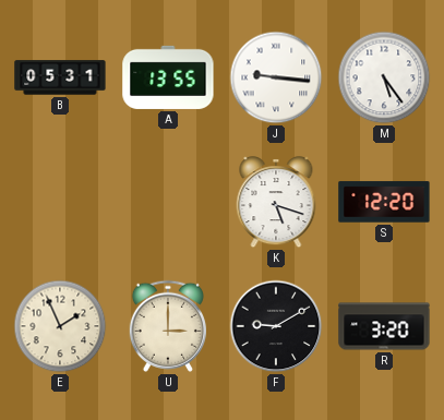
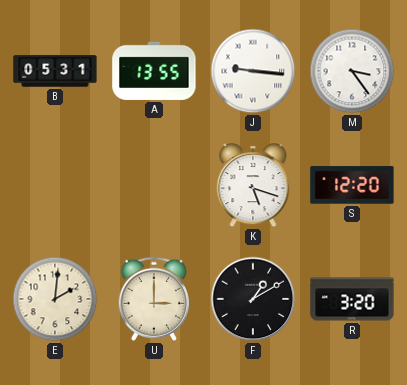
M: 5:24 -> 3:24 (352, 71)
E: 1:56 -> 2:01 (55, 299)
F: 9:10 -> 1:10 (253, 299)
